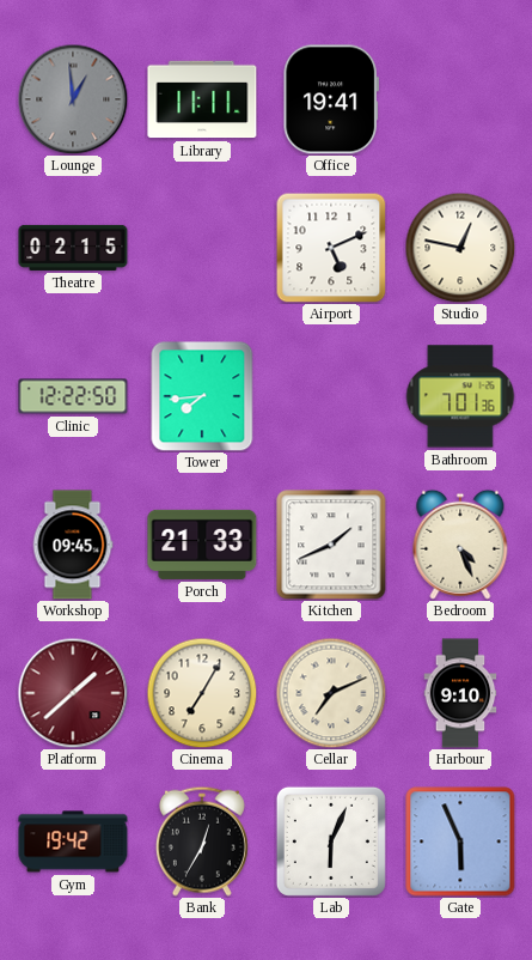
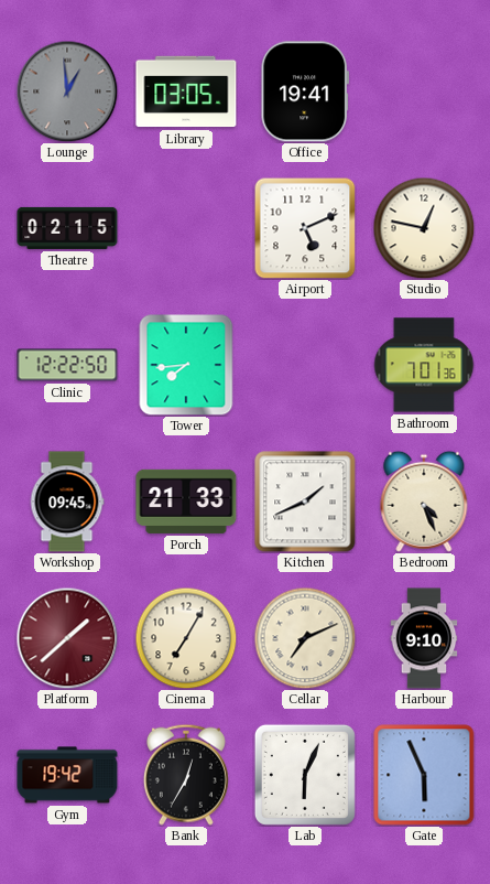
Library: 11:11 -> 03:05 (186, 91)
